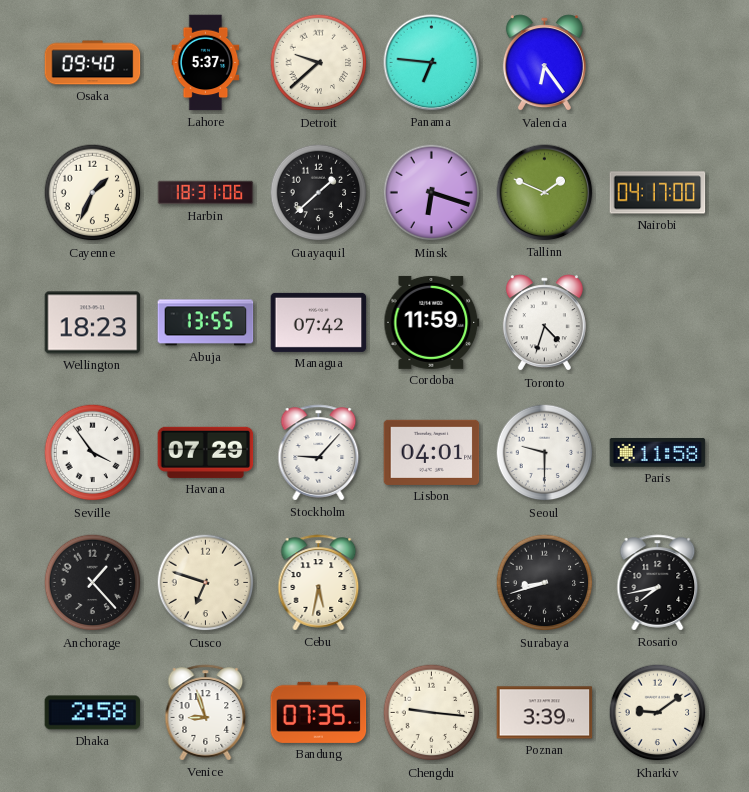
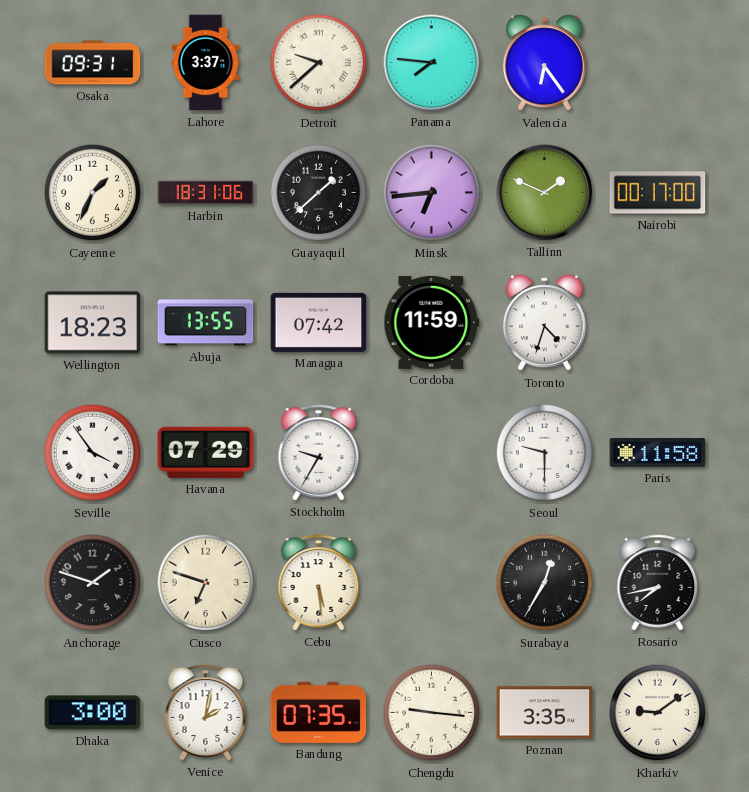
Osaka: 09:40 -> 09:31 (93, 63)
Lahore: 5:37 -> 3:37 (206, 63)
Panama: 6:46 -> 7:46 (432, 63)
Minsk: 6:18 -> 6:44 (432, 193)
Nairobi: 04:17 -> 00:17 (658, 193)
Stockholm: 9:07 -> 9:35 (319, 453)
Lisbon: 04:01 -> none (432, 452)
Anchorage: 1:23 -> 1:48 (93, 583)
Cebu: 5:32 -> 5:29 (319, 583)
Surabaya: 8:42 -> 12:35 (545, 583)
Dhaka: 2:58 -> 3:00 (93, 713)
Venice: 8:57 -> 2:02 (206, 713)
Poznan: 3:39 -> 3:35 (545, 713)
